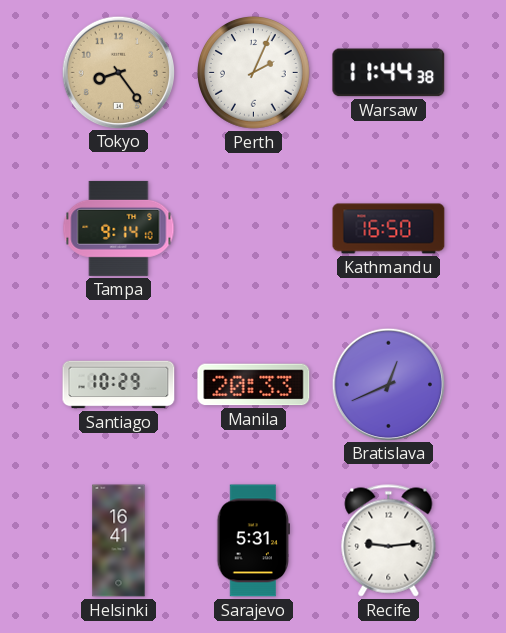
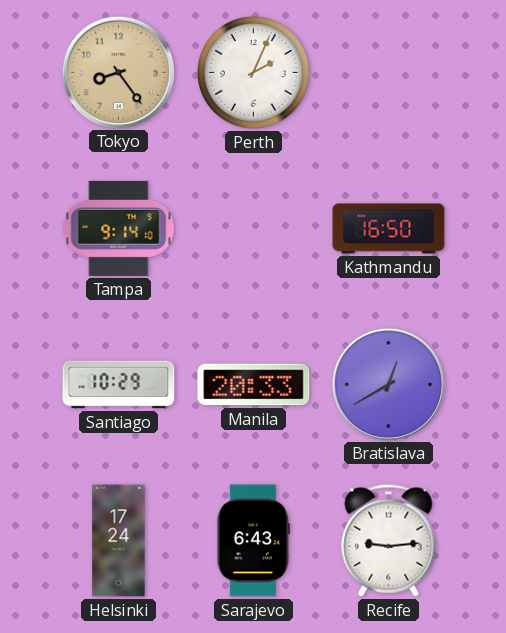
Warsaw: 11:44 -> none (389, 73)
Bratislava: 12:41 -> 12:40 (388, 384)
Helsinki: 16:41 -> 17:24 (119, 541)
Sarajevo: 5:31 -> 6:43 (254, 541)
